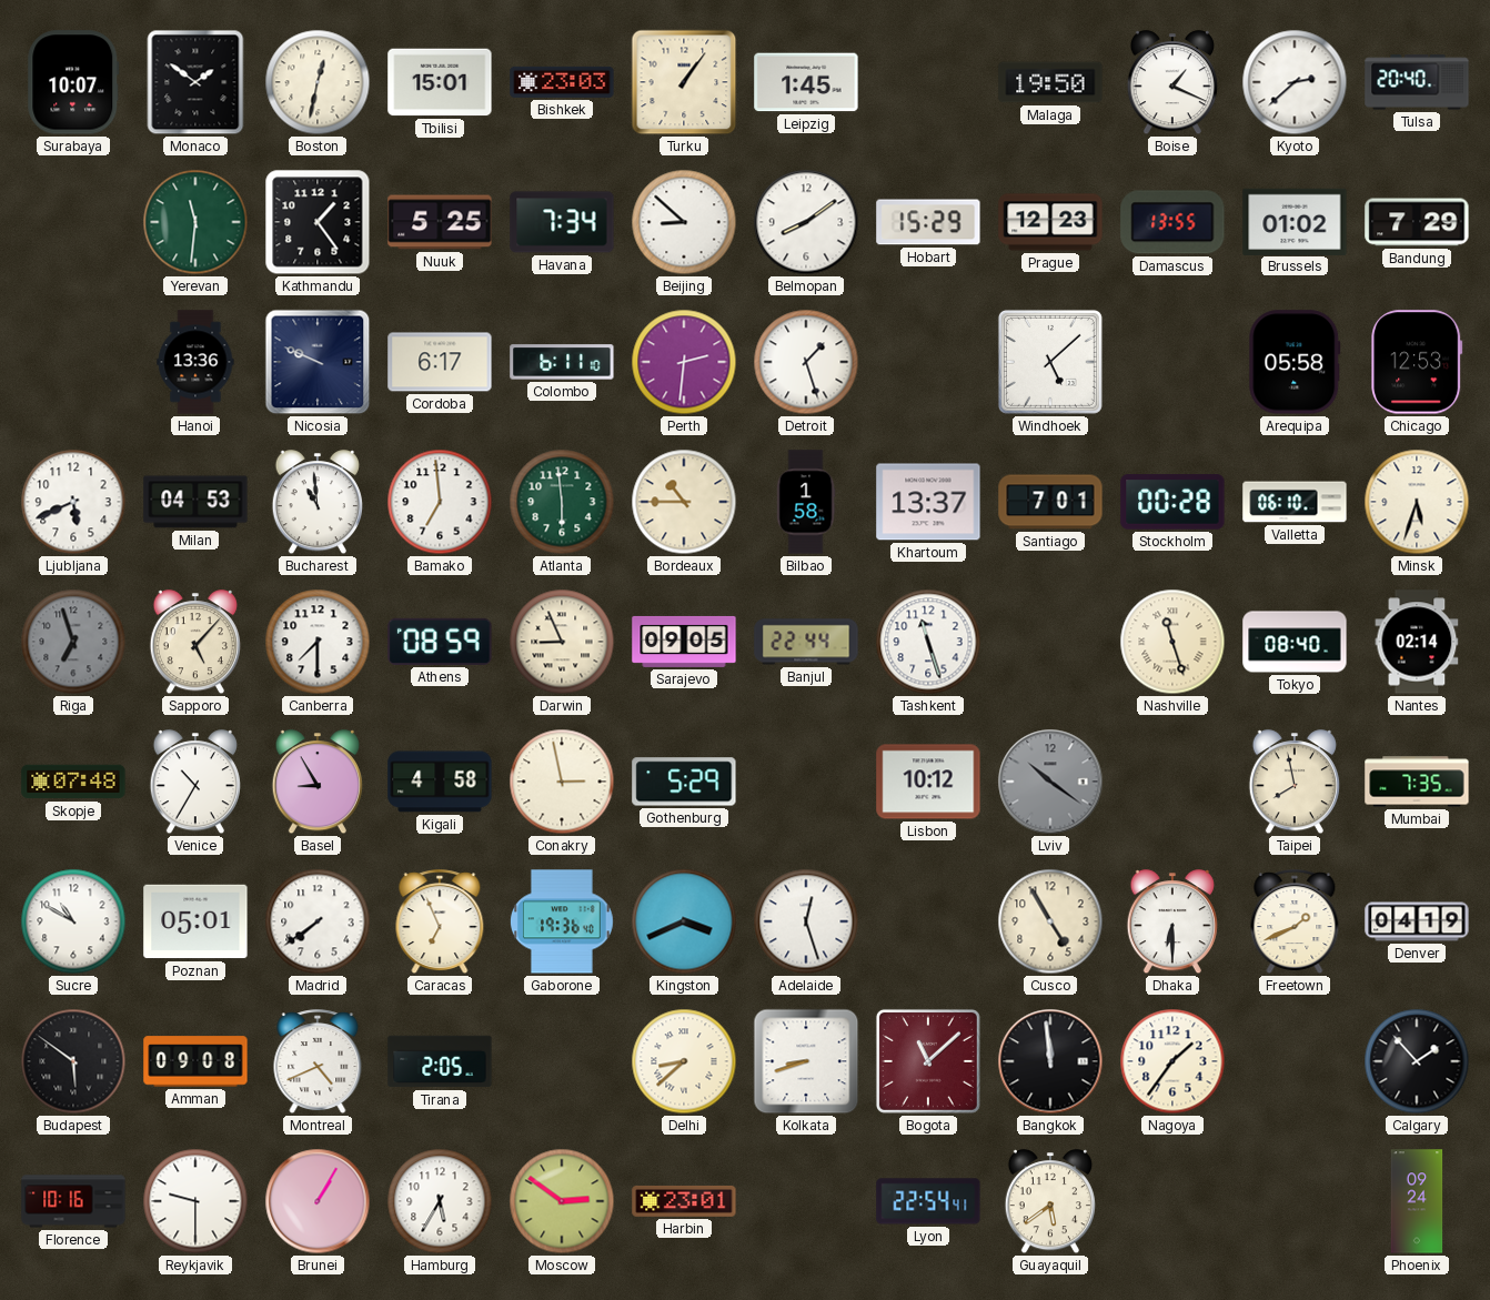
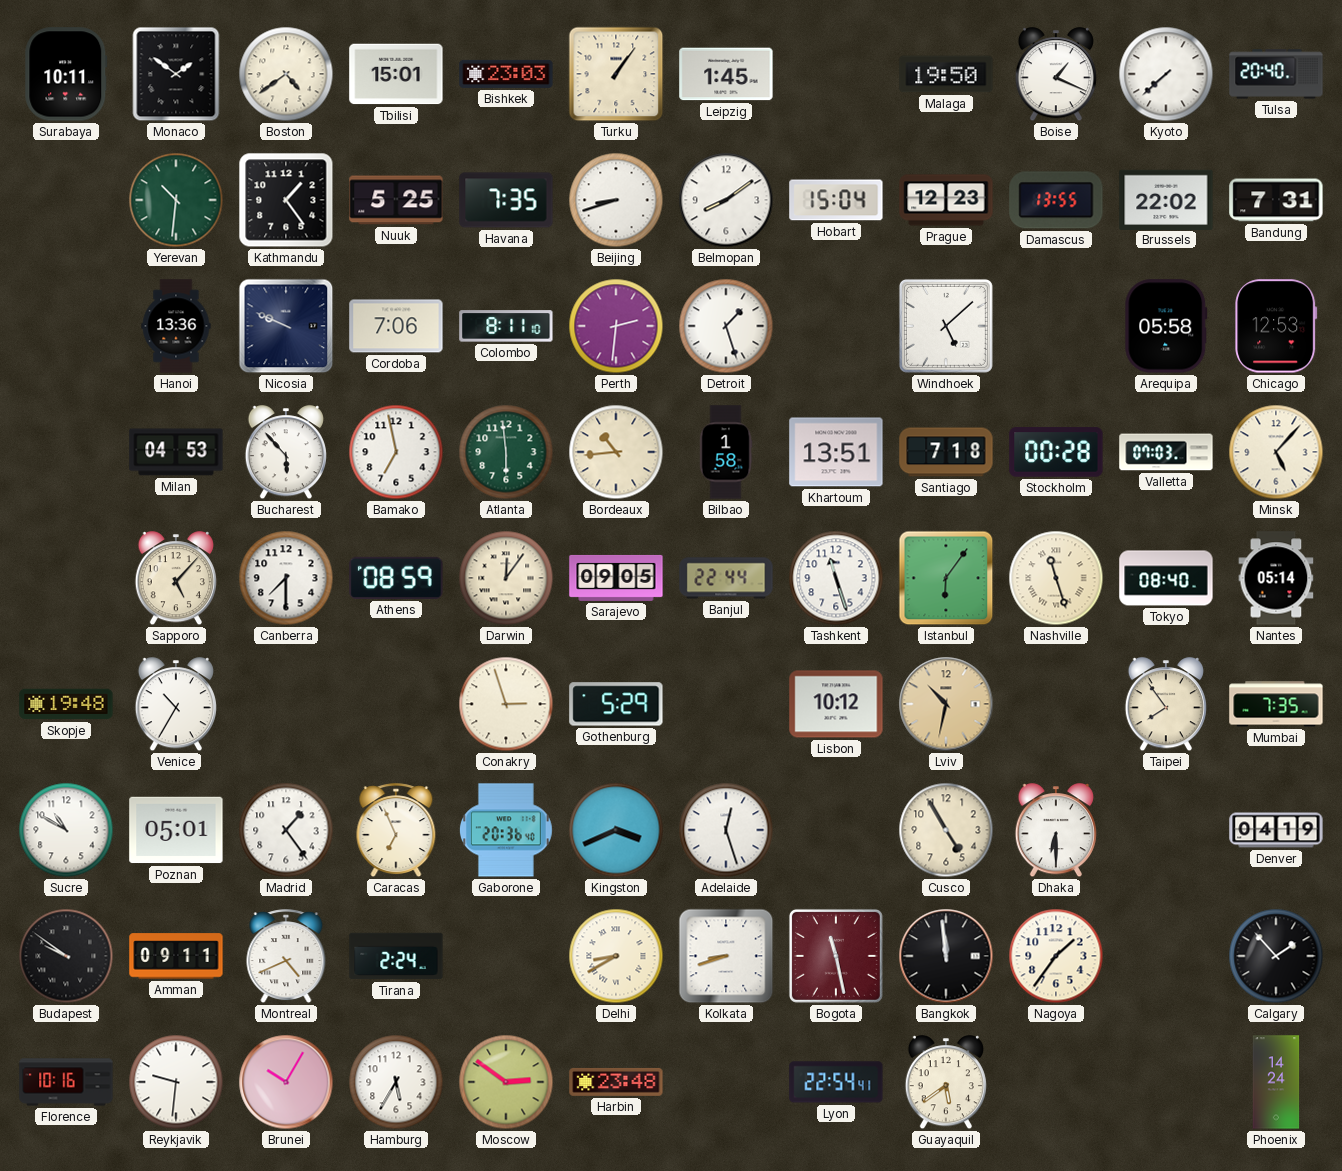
Surabaya: 10:07 -> 10:11 (66, 74)
Boston: 12:32 -> 4:39 (286, 74)
Kyoto: 2:38 -> 7:38 (1166, 74)
Yerevan: 11:31 -> 10:31 (176, 200)
Havana: 7:34 -> 7:35 (506, 200)
Beijing: 8:52 -> 8:42 (616, 200)
Hobart: 15:29 -> 15:04 (836, 200)
Brussels: 01:02 -> 22:02 (1166, 199)
Bandung: 7:29 -> 7:31 (1276, 200)
Cordoba: 6:17 -> 7:06 (396, 326)
Colombo: 6:11 -> 8:11 (506, 326)
Ljubljana: 5:41 -> none (73, 502)
Bucharest: 10:59 -> 5:53 (285, 453)
Bamako: 6:59 -> 6:58 (396, 452)
Bordeaux: 10:45 -> 10:44 (616, 452)
Khartoum: 13:37 -> 13:51 (836, 452)
Santiago: 7:01 -> 7:18 (946, 452)
Valletta: 06:10 -> 07:03 (1166, 452)
Minsk: 5:33 -> 5:07 (1276, 452)
Riga: 6:57 -> none (73, 642)
Darwin: 8:56 -> 12:06 (506, 578)
Istanbul: none -> 6:06 (946, 578)
Nantes: 02:14 -> 05:14 (1276, 578)
Skopje: 07:48 -> 19:48 (66, 704)
Basel: 8:55 -> none (316, 783)
Kigali: 4:58 -> none (440, 782)
Conakry: 2:58 -> 2:57 (506, 704)
Lviv: 10:21 -> 10:32 (946, 704)
Lviv dial: grey -> champagne (946, 704)
Taipei: 7:58 -> 7:54 (1165, 705)
Madrid: 7:39 -> 1:24 (286, 830)
Gaborone: 19:36 -> 20:36 (506, 830)
Freetown: 1:41 -> none (1295, 923)
Budapest: 5:51 -> 9:51 (66, 956)
Amman: 09:08 -> 09:11 (176, 956)
Tirana: 2:05 -> 2:24 (396, 956)
Delhi: 8:38 -> 8:40 (616, 956)
Bogota: 11:08 -> 11:28 (836, 956)
Reykjavik: 9:30 -> 9:31 (176, 1082)
Brunei: 1:05 -> 10:05 (286, 1082)
Harbin: 23:01 -> 23:48 (616, 1082)
Phoenix: 09:24 -> 14:24 (1276, 1082)
